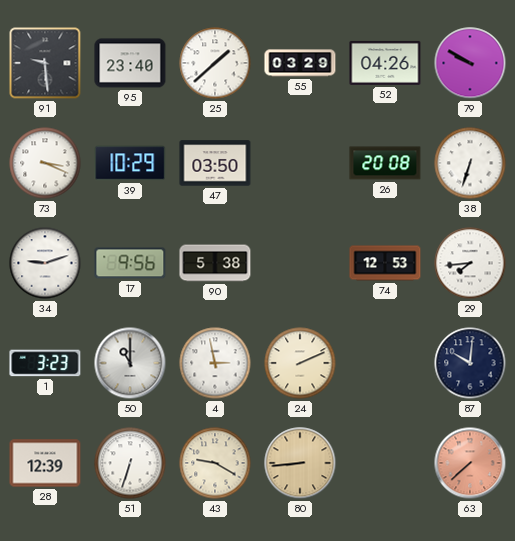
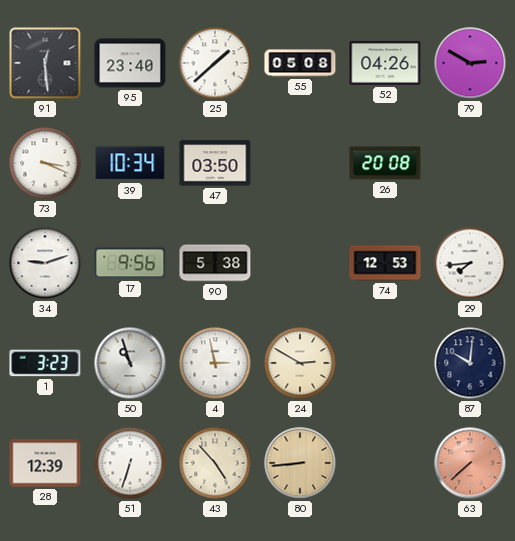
91: 9:29 -> 12:29 (45, 63)
55: 03:29 -> 05:08 (300, 63)
79: 9:50 -> 2:50 (470, 63)
39: 10:29 -> 10:34 (130, 163)
38: 6:33 -> none (470, 163)
50: 11:00 -> 10:57 (130, 363)
24: 2:11 -> 2:50 (300, 363)
43: 9:20 -> 4:53 (215, 463)
